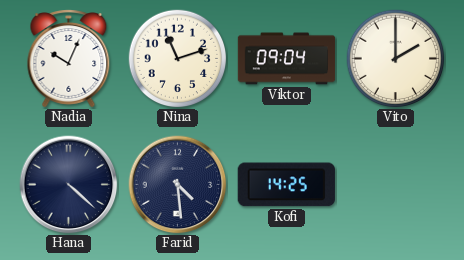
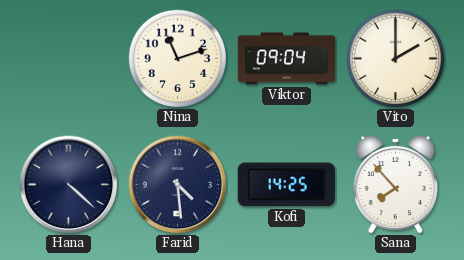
Nadia: 10:04 -> none (69, 59)
Sana: none -> 7:53 (395, 184)
